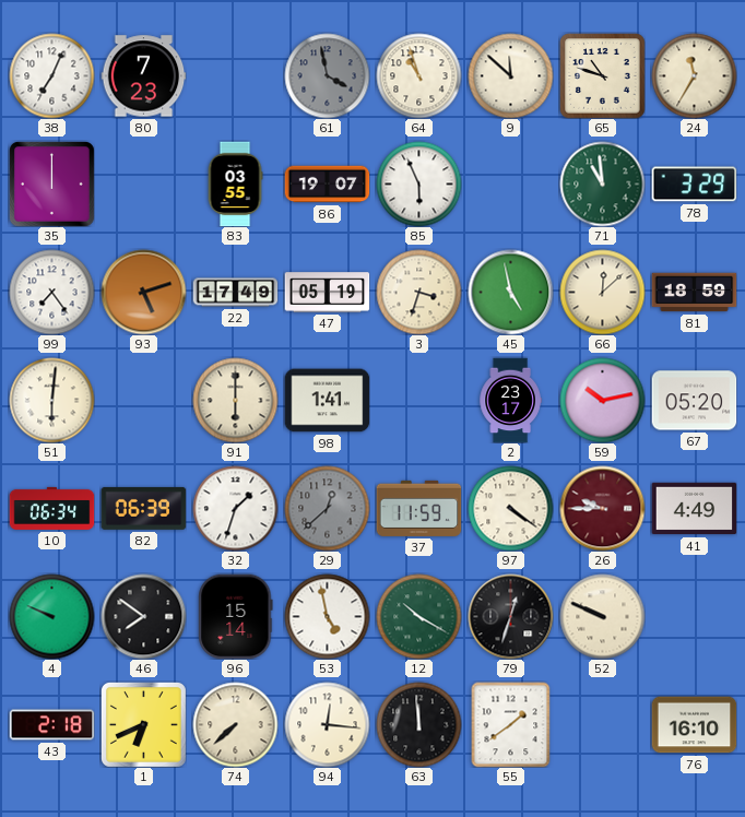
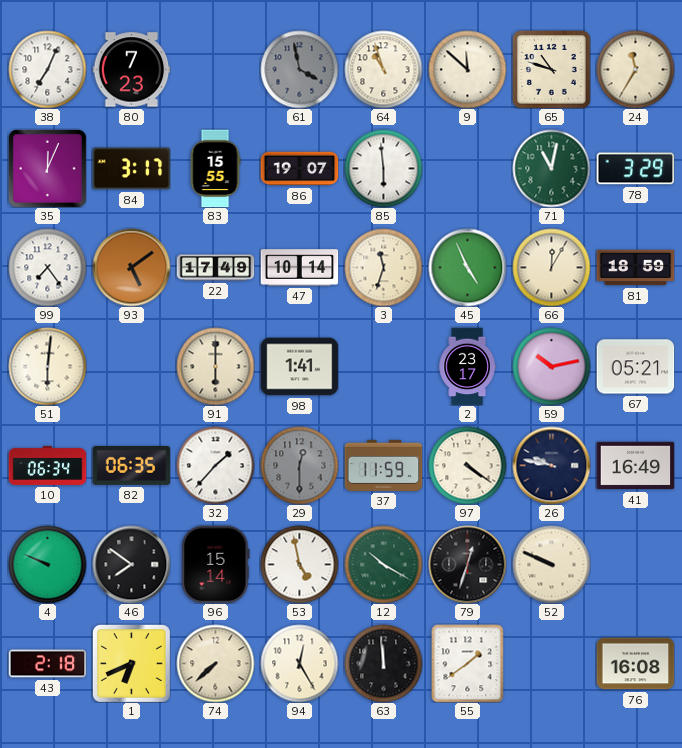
35: 12:00 -> 12:04 (47, 168)
84: none -> 3:17 (131, 169)
83: 03:55 -> 15:55 (215, 168)
85: 5:56 -> 5:59 (383, 168)
71: 10:59 -> 11:02 (551, 168)
93: 5:12 -> 5:09 (131, 267)
47: 05:19 -> 10:14 (299, 268)
3: 3:33 -> 11:33 (383, 267)
45: 4:58 -> 4:56 (467, 267)
66: 12:08 -> 12:05 (551, 267)
67: 05:20 -> 05:21 (635, 367)
82: 06:39 -> 06:35 (131, 465)
32: 1:33 -> 1:37 (215, 465)
29: 12:38 -> 12:30 (299, 465)
26: 9:45 -> 9:47 (551, 465)
26 dial: burgundy -> navy (551, 465)
41: 4:49 -> 16:49 (635, 466)
94: 12:16 -> 12:25 (299, 663)
76: 16:10 -> 16:08 (635, 664)
